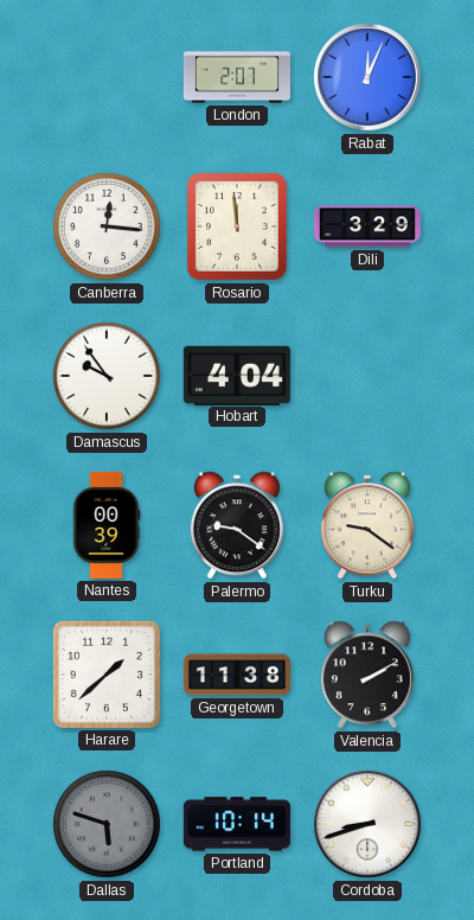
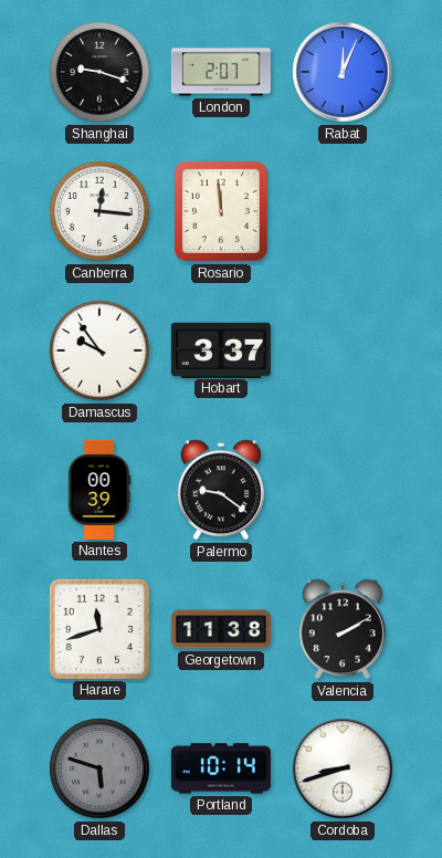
Shanghai: none -> 9:18 (99, 72)
Dili: 3:29 -> none (367, 226)
Hobart: 4:04 -> 3:37 (221, 349)
Turku: 9:21 -> none (367, 525)
Harare: 1:38 -> 11:42 (99, 629)
